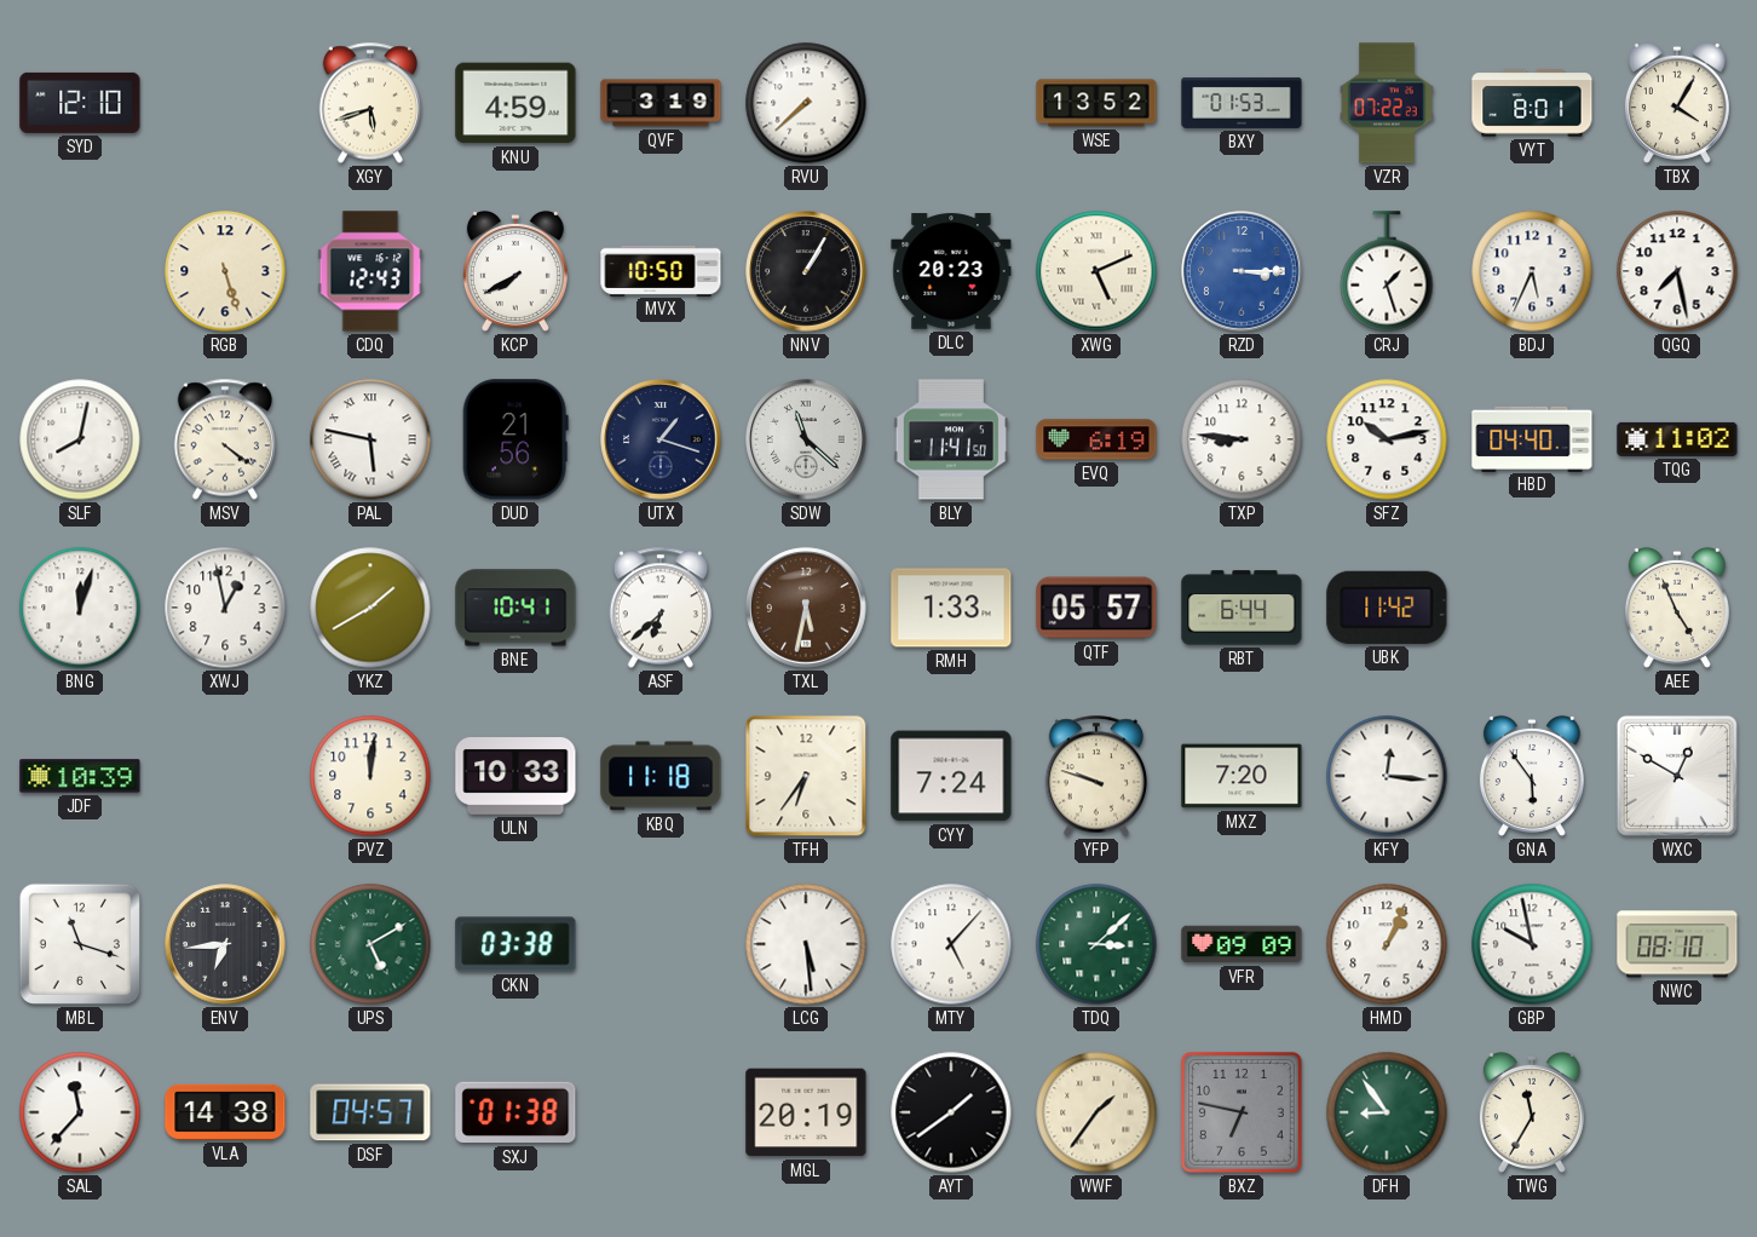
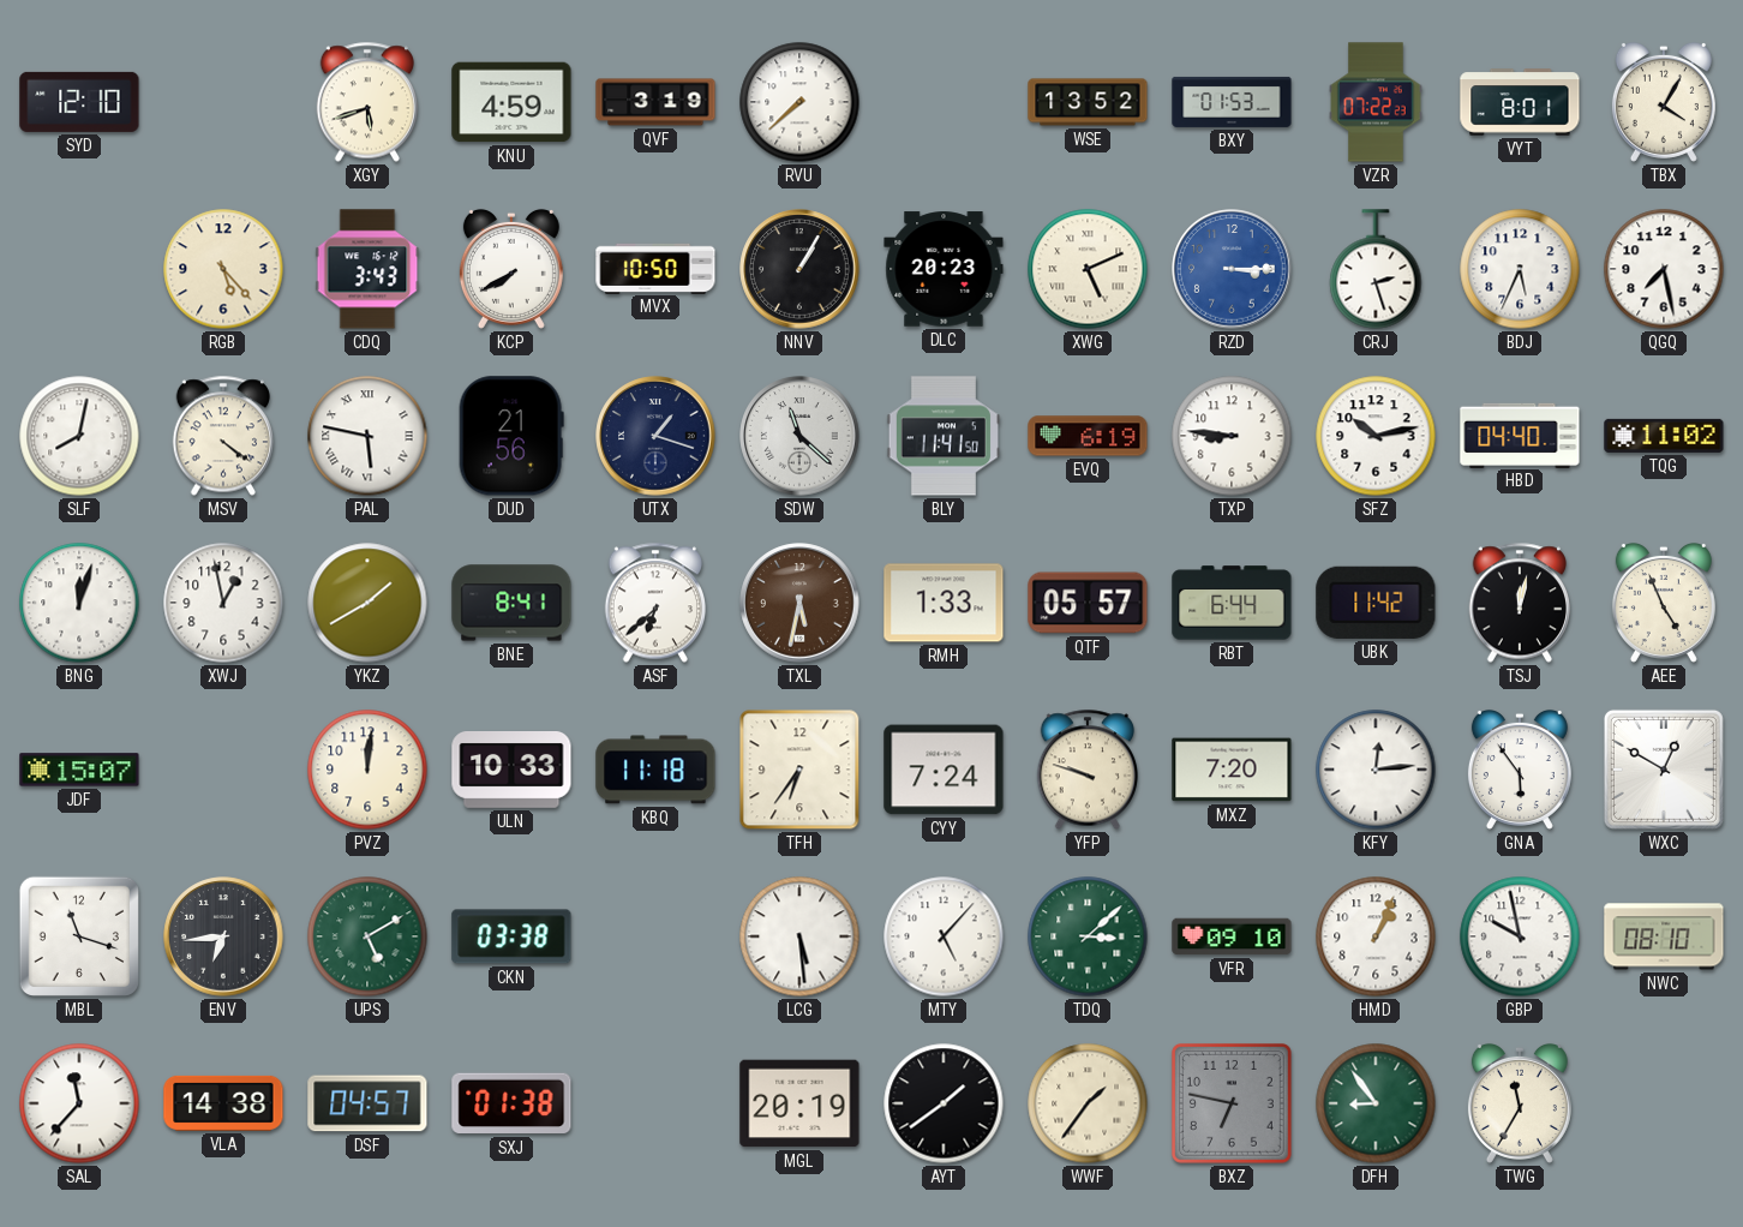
RGB: 5:27 -> 5:23 (223, 269)
CDQ: 12:43 -> 3:43 (367, 269)
CRJ: 1:27 -> 2:27 (1376, 269)
BNE: 10:41 -> 8:41 (511, 603)
TSJ: none -> 12:02 (1519, 603)
JDF: 10:39 -> 15:07 (79, 770)
KFY: 12:16 -> 12:14 (1376, 770)
VFR: 09:09 -> 09:10 (1232, 936)
